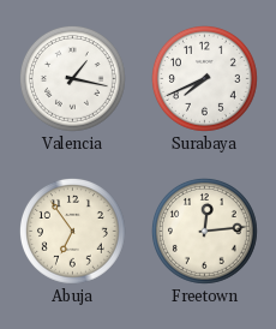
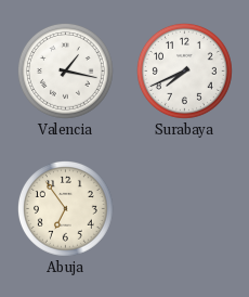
Freetown: 12:14 -> none (204, 231)
